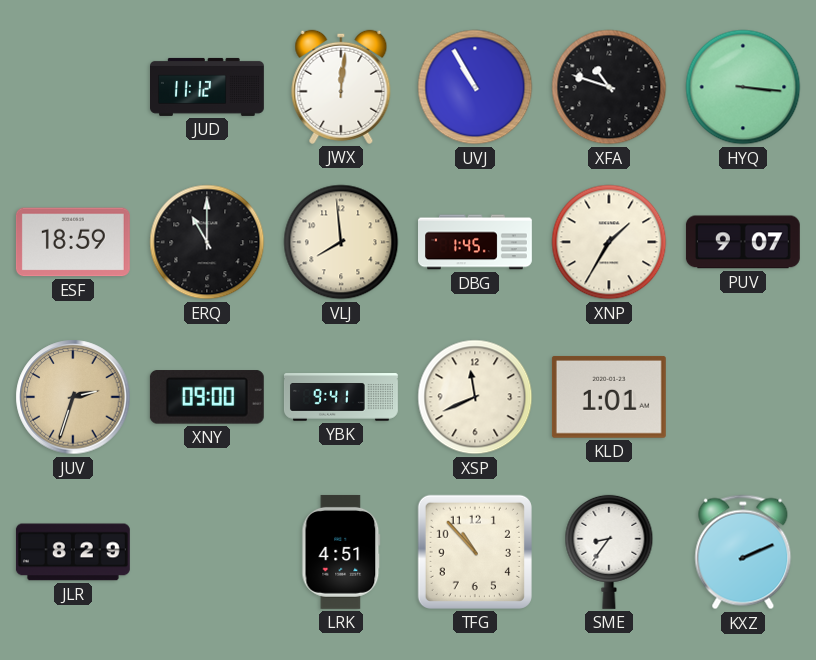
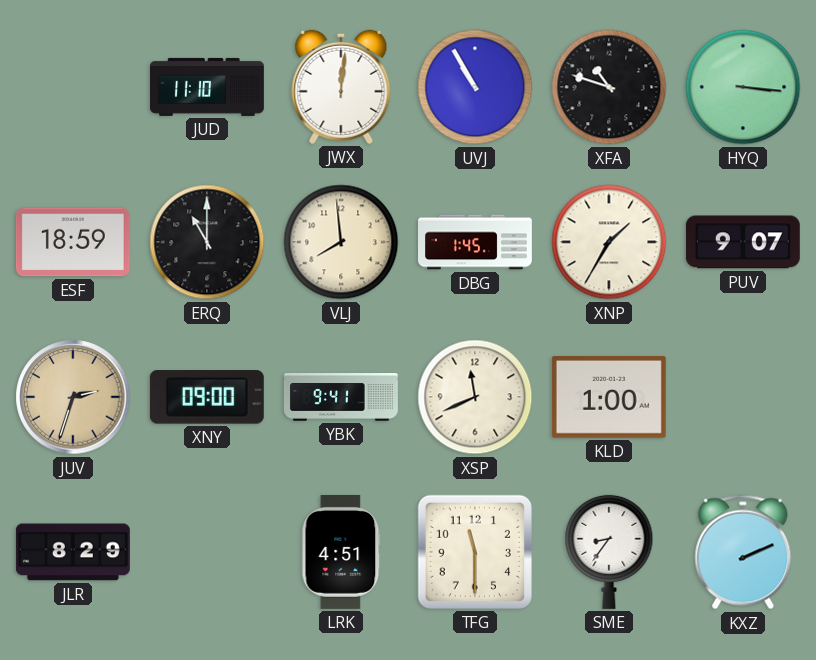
JUD: 11:12 -> 11:10 (208, 87)
KLD: 1:01 -> 1:00 (609, 397)
TFG: 10:53 -> 11:30 (475, 552)
